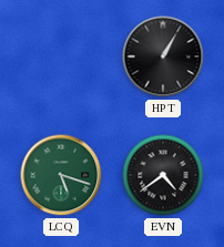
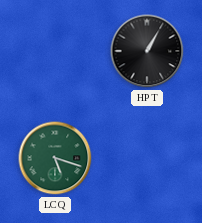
EVN: 4:39 -> none (163, 175)
